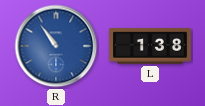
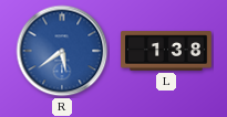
R: 10:54 -> 5:39 (62, 51)
